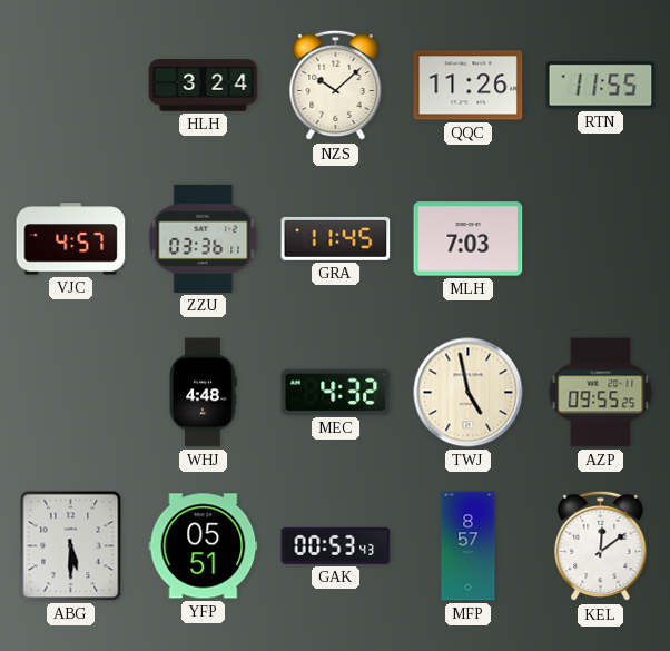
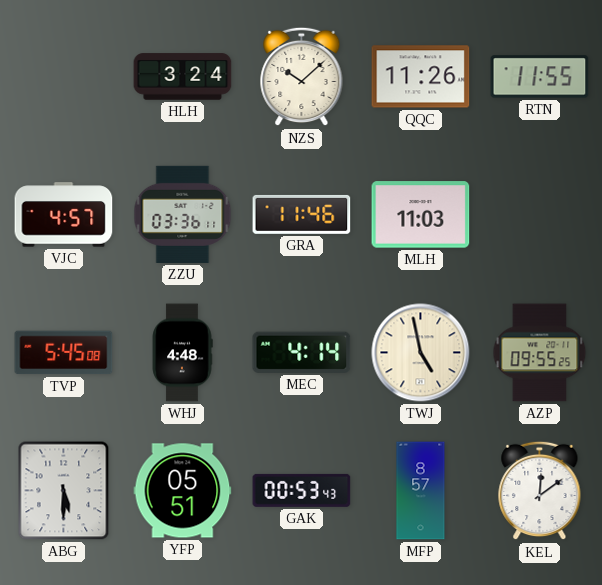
GRA: 11:45 -> 11:46 (302, 214)
MLH: 7:03 -> 11:03 (421, 215)
TVP: none -> 5:45 (64, 353)
MEC: 4:32 -> 4:14 (302, 352)
